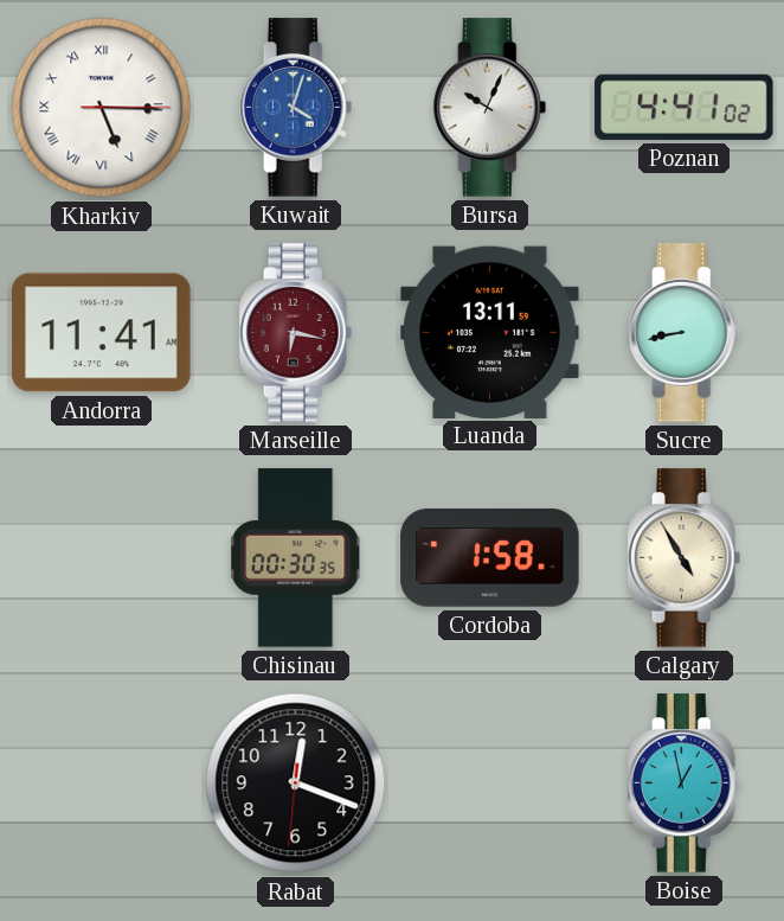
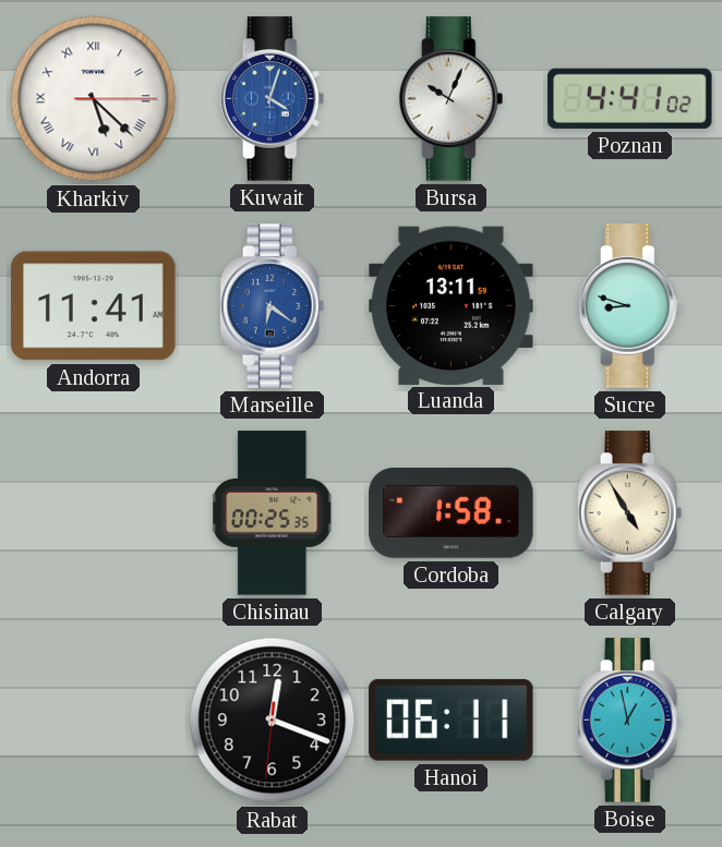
Kharkiv: 5:15 -> 5:22 (94, 99)
Marseille: 6:17 -> 6:21 (273, 306)
Marseille dial: burgundy -> blue (273, 306)
Sucre: 8:43 -> 8:48 (630, 306)
Chisinau: 00:30 -> 00:25 (273, 513)
Hanoi: none -> 06:11 (452, 719)
